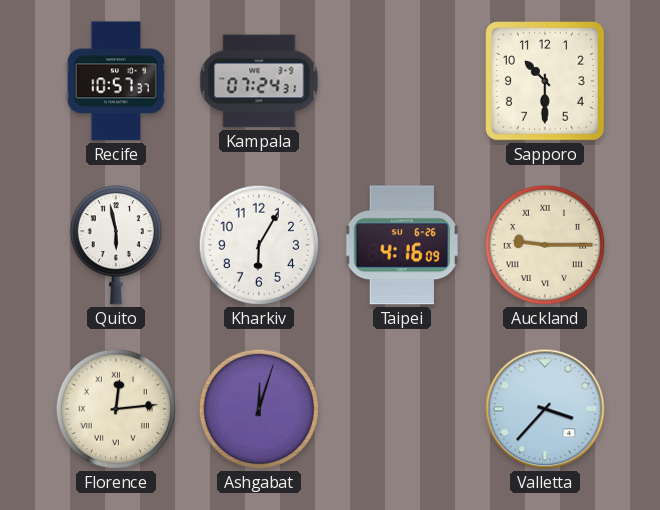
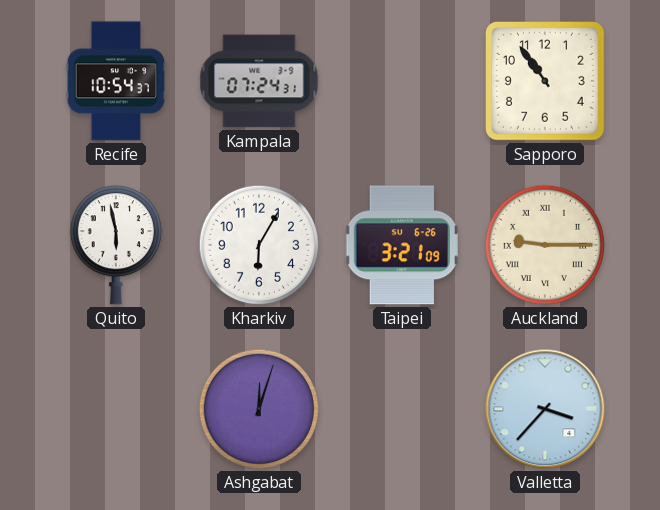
Recife: 10:57 -> 10:54 (116, 81)
Sapporo: 10:30 -> 10:54 (546, 82)
Taipei: 4:16 -> 3:21 (402, 245)
Florence: 12:14 -> none (116, 409)
